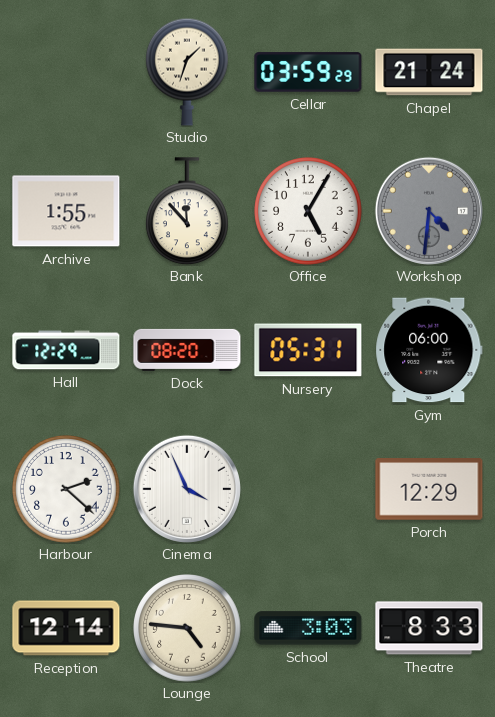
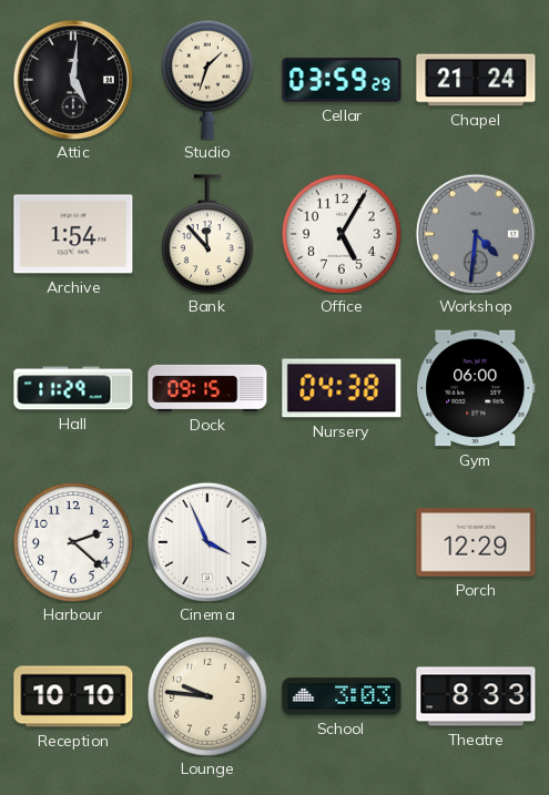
Attic: none -> 5:01 (73, 80)
Archive: 1:55 -> 1:54 (73, 234)
Hall: 12:29 -> 11:29 (73, 388)
Dock: 08:20 -> 09:15 (207, 388)
Nursery: 05:31 -> 04:38 (342, 388)
Reception: 12:14 -> 10:10 (73, 696)
Lounge: 4:46 -> 9:46 (209, 697)
